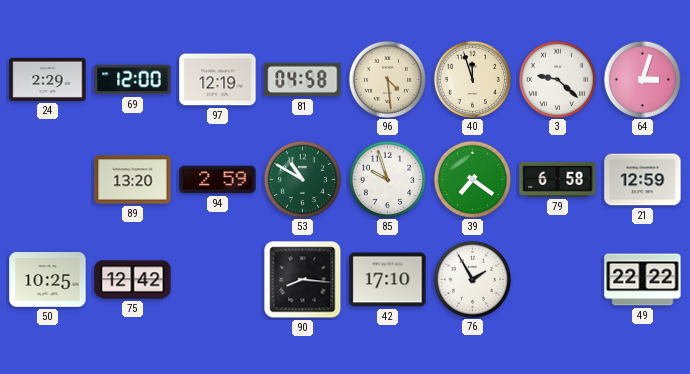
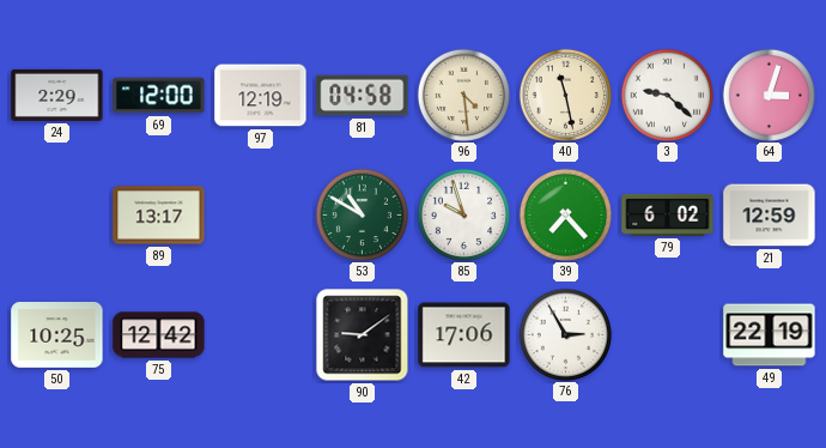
40: 11:57 -> 11:28 (565, 95)
89: 13:20 -> 13:17 (159, 216)
94: 2:59 -> none (218, 180)
39: 7:21 -> 7:23 (565, 214)
79: 6:58 -> 6:02 (668, 214)
90: 8:16 -> 9:09 (363, 335)
42: 17:10 -> 17:06 (464, 335)
76: 1:55 -> 2:55 (565, 334)
49: 22:22 -> 22:19 (770, 335)
